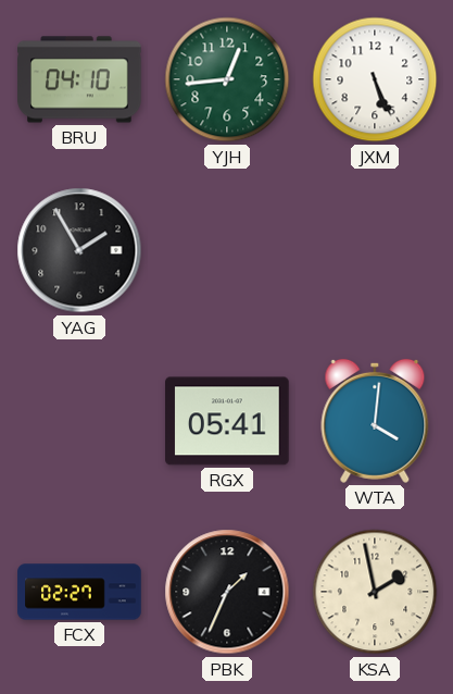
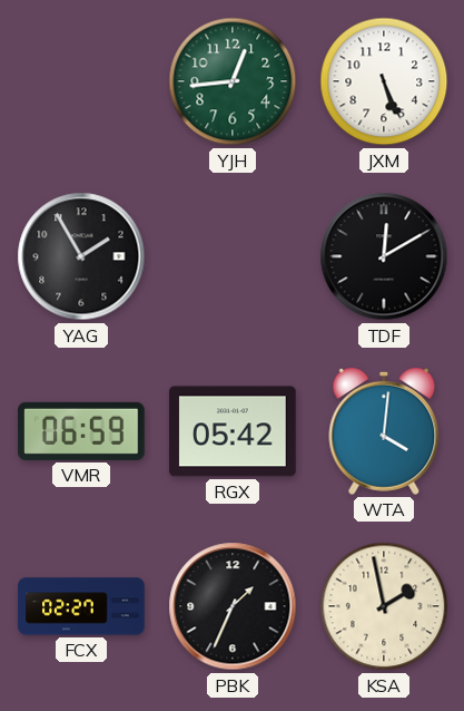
BRU: 04:10 -> none (79, 79)
TDF: none -> 12:10 (384, 256)
VMR: none -> 06:59 (81, 431)
RGX: 05:41 -> 05:42 (233, 431)
